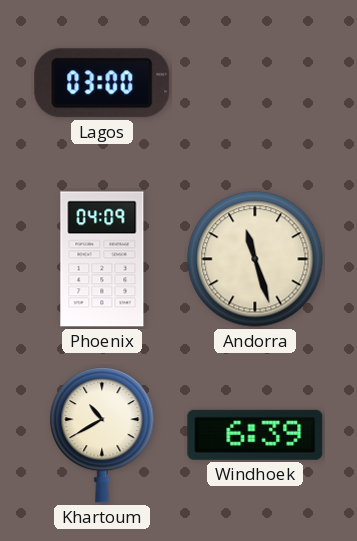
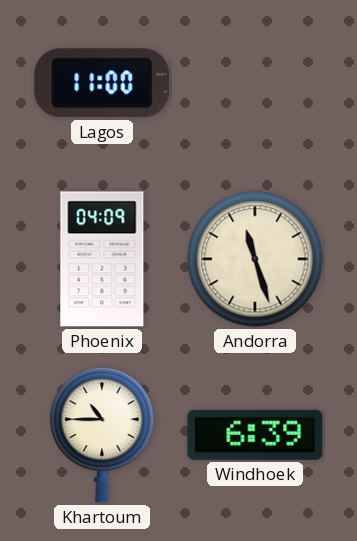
Lagos: 03:00 -> 11:00 (102, 83)
Khartoum: 10:40 -> 10:45 (102, 436)
